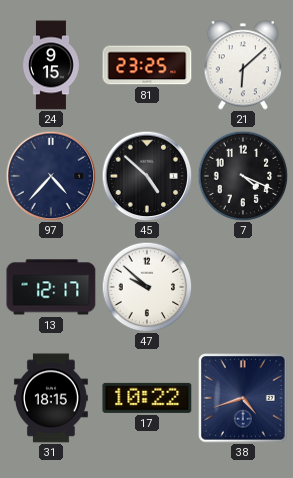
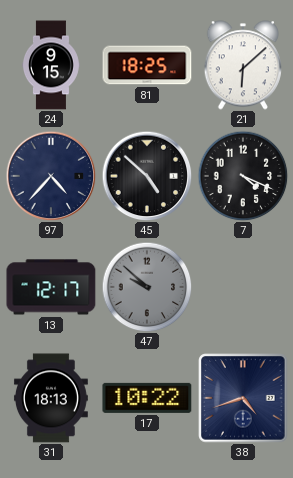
81: 23:25 -> 18:25 (147, 65)
47 dial: white -> grey (147, 287)
31: 18:15 -> 18:13 (51, 398)
